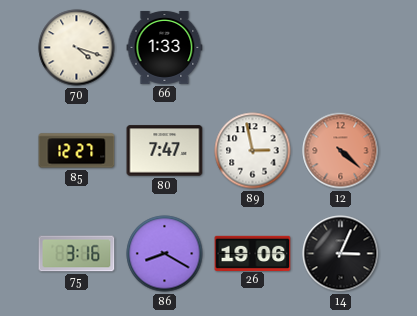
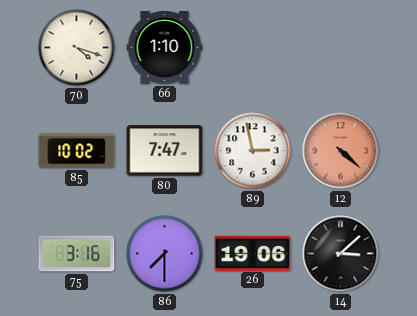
66: 1:33 -> 1:10 (165, 47)
85: 12:27 -> 10:02 (77, 151)
86: 8:20 -> 7:30 (165, 254)
14: 3:04 -> 3:08 (341, 254)
